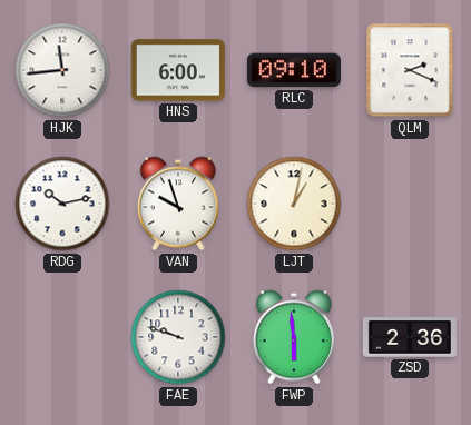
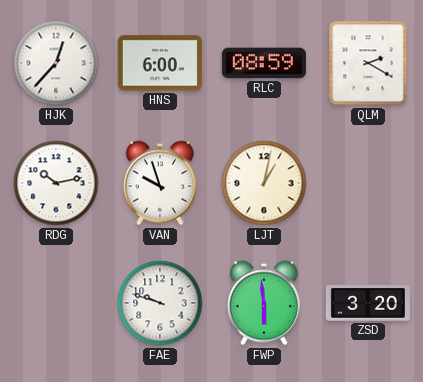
HJK: 11:44 -> 12:37 (56, 63)
RLC: 09:10 -> 08:59 (264, 63)
QLM: 2:19 -> 2:20 (368, 63)
ZSD: 2:36 -> 3:20 (368, 303)
